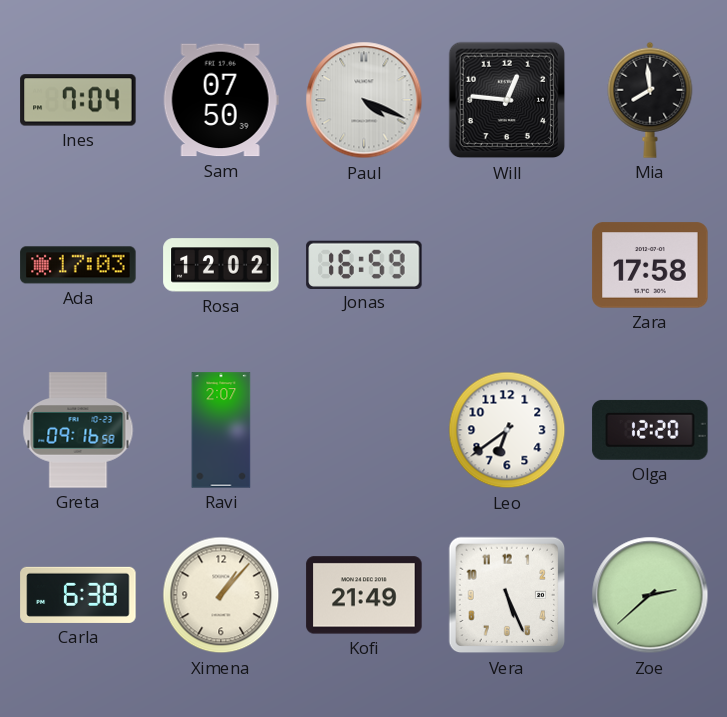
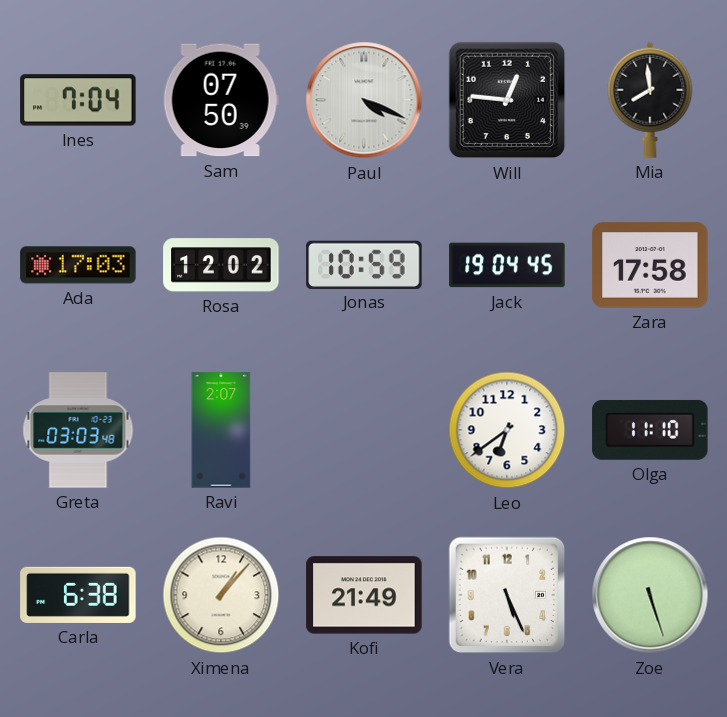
Jonas: 16:59 -> 10:59 (364, 264)
Jack: none -> 19:04 (507, 265)
Greta: 09:16 -> 03:03 (78, 430)
Olga: 12:20 -> 11:10 (650, 430)
Zoe: 2:38 -> 5:27 (650, 595)
